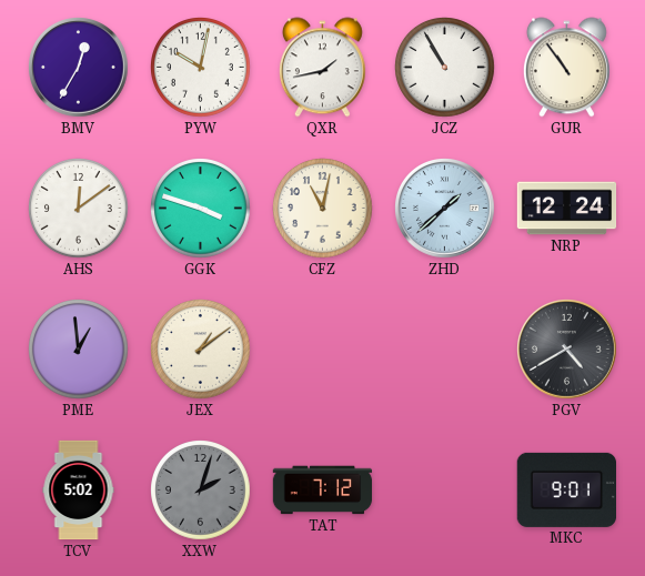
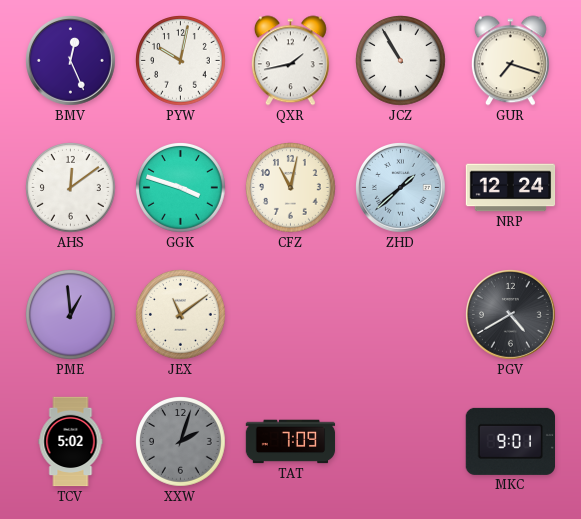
BMV: 12:35 -> 12:26 (71, 61)
GUR: 10:54 -> 7:18 (510, 61)
JEX: 1:09 -> 11:09 (181, 315)
TAT: 7:12 -> 7:09 (291, 442)
